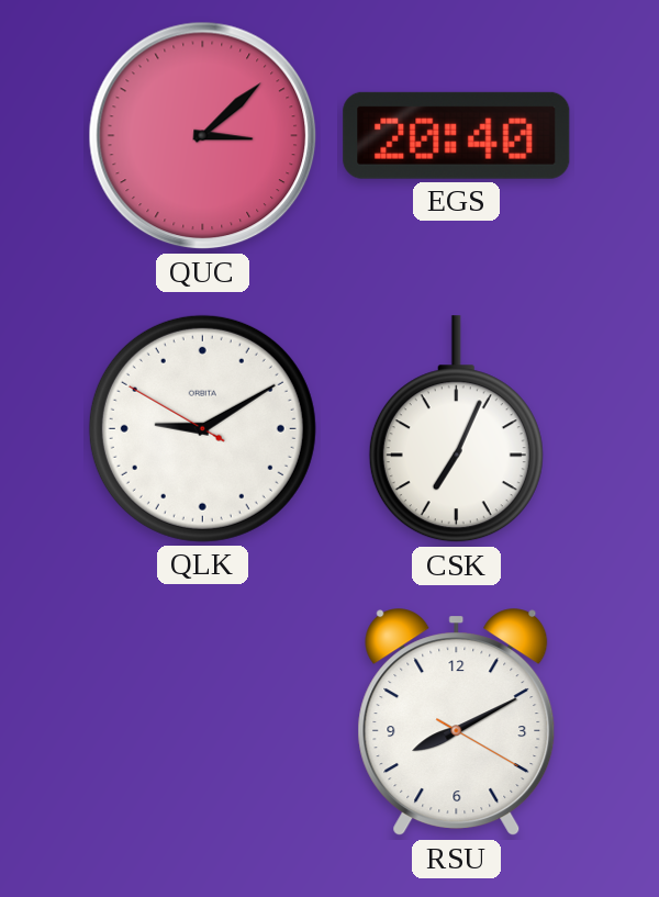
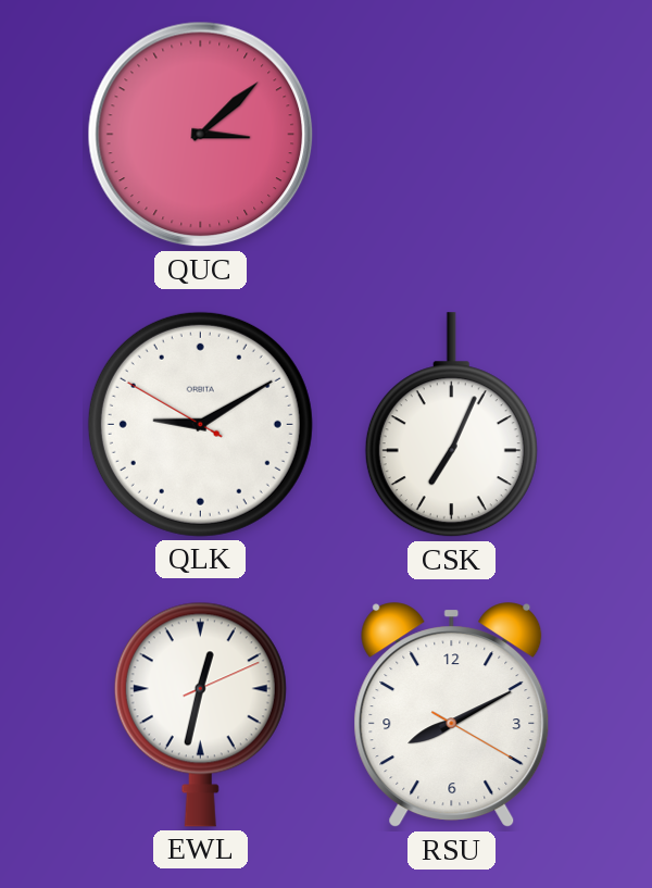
EGS: 20:40 -> none (457, 135)
EWL: none -> 12:32 (200, 714)
